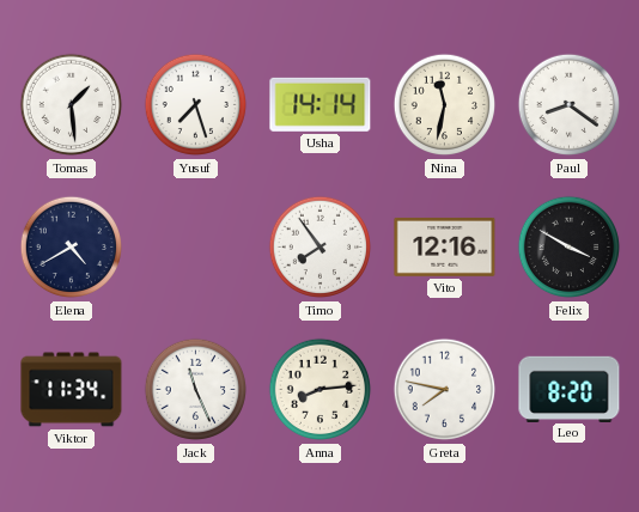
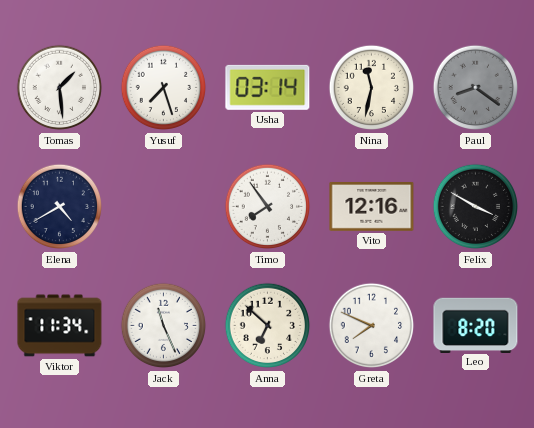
Usha: 14:14 -> 03:14 (268, 87)
Paul dial: white -> grey (476, 88)
Anna: 8:14 -> 6:52 (268, 326)
Greta: 7:47 -> 7:49 (372, 326)
